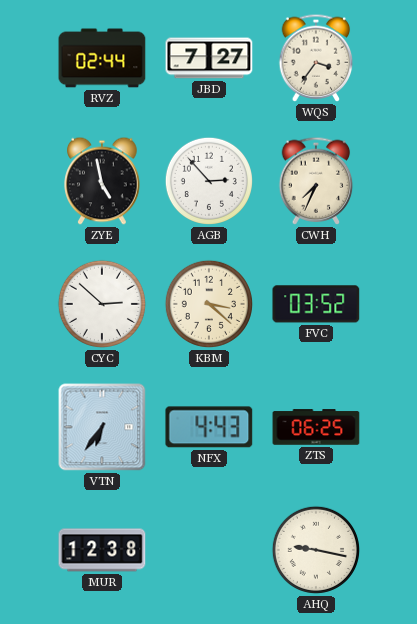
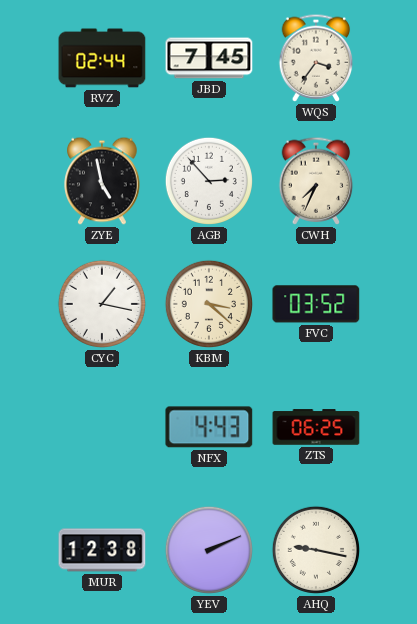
JBD: 7:27 -> 7:45 (209, 58)
CYC: 2:52 -> 1:17 (102, 304)
VTN: 6:36 -> none (102, 427)
YEV: none -> 2:11 (209, 550)
